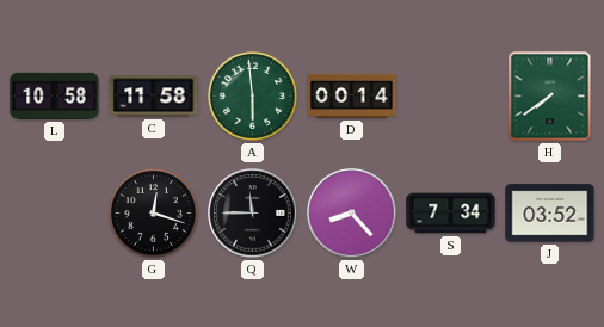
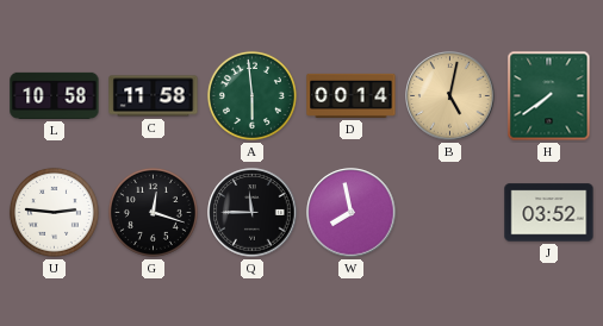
B: none -> 5:02 (450, 96)
U: none -> 2:46 (54, 212)
W: 8:23 -> 7:58 (352, 213)
S: 7:34 -> none (451, 214)
